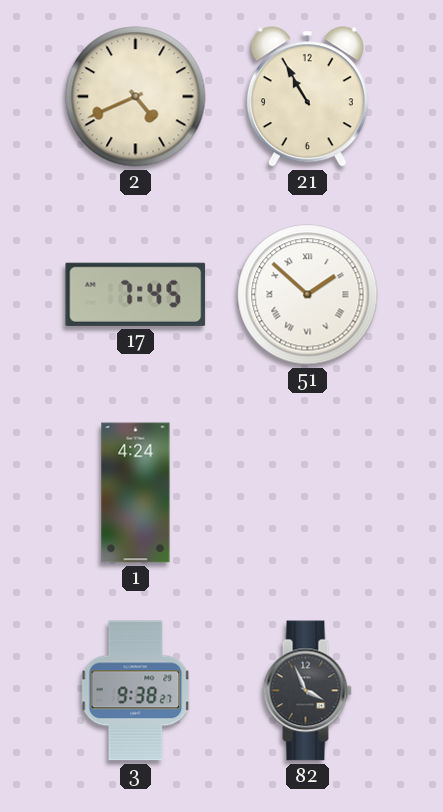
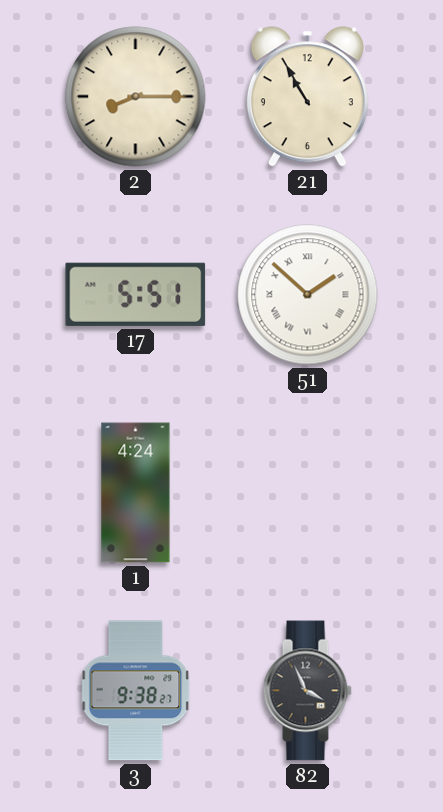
2: 4:41 -> 8:15 (136, 97)
17: 7:45 -> 5:51 (136, 294)
